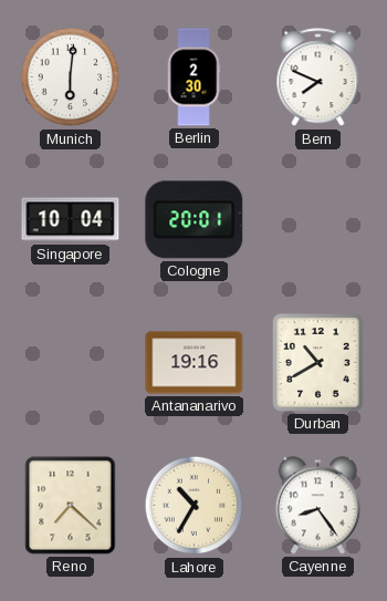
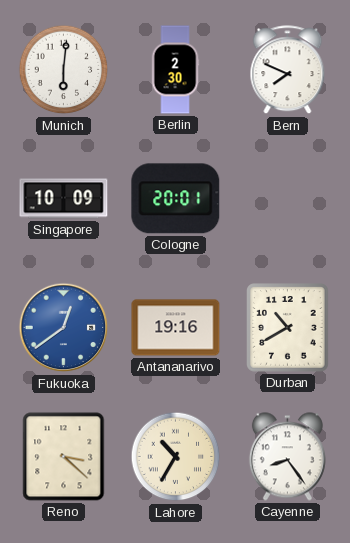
Singapore: 10:04 -> 10:09 (64, 199)
Fukuoka: none -> 12:39 (64, 328)
Reno: 7:22 -> 3:22 (64, 457)
